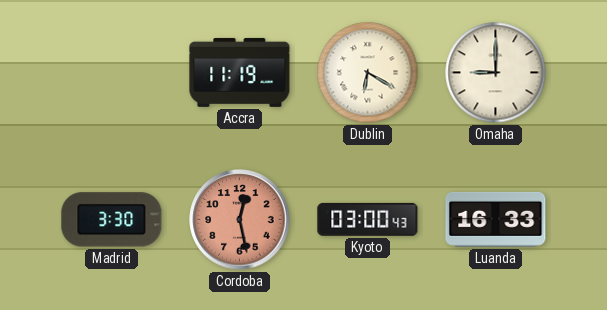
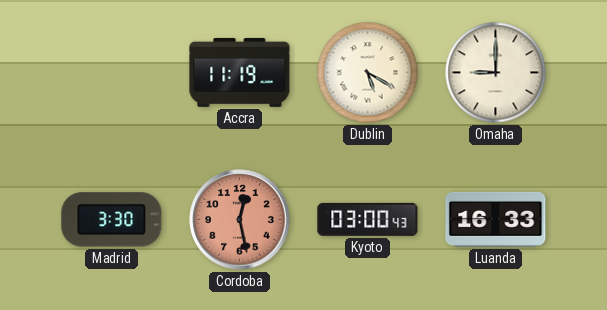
Dublin: 6:20 -> 5:20 (368, 73)
